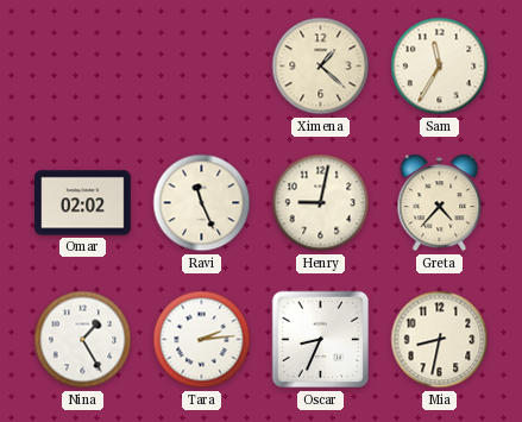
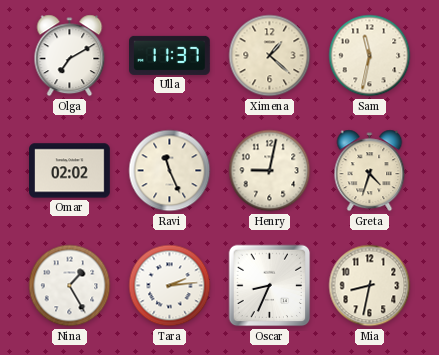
Olga: none -> 7:10 (70, 56)
Ulla: none -> 11:37 (170, 55)
Sam: 11:35 -> 11:32 (370, 56)
Greta: 4:37 -> 4:33 (370, 171)
